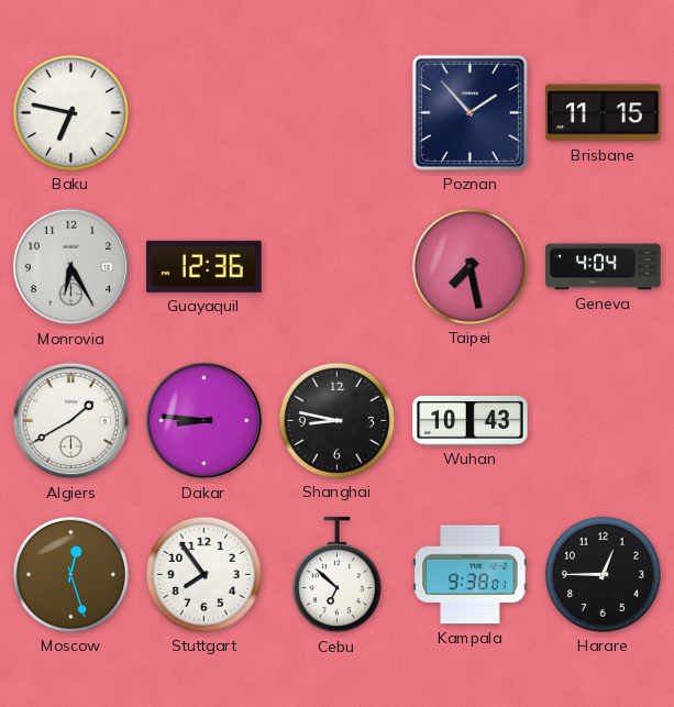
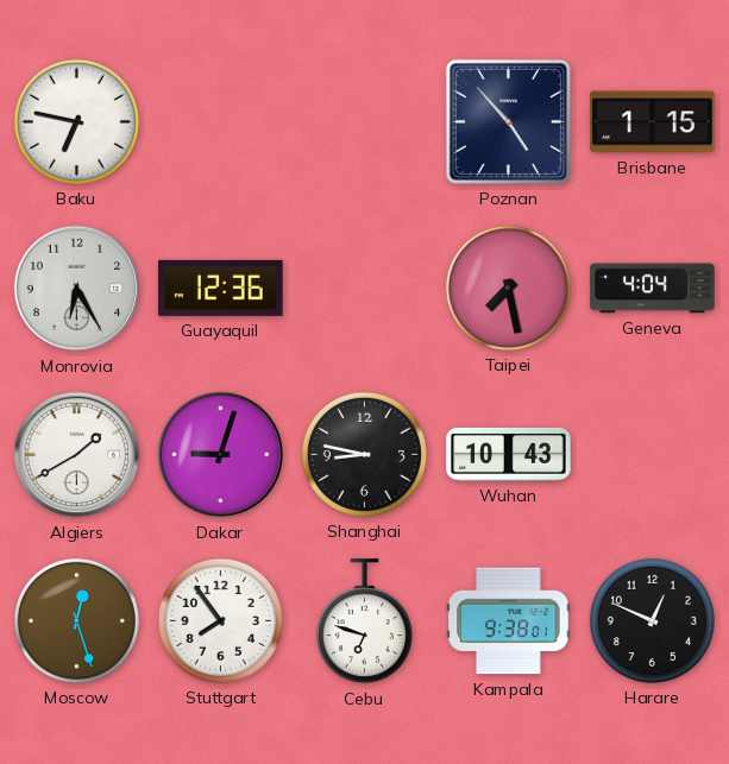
Poznan: 1:53 -> 4:53 (508, 121)
Brisbane: 11:15 -> 1:15 (653, 122)
Dakar: 8:46 -> 9:03 (221, 455)
Cebu: 6:52 -> 6:48 (364, 621)
Harare: 12:45 -> 12:49 (652, 620)
